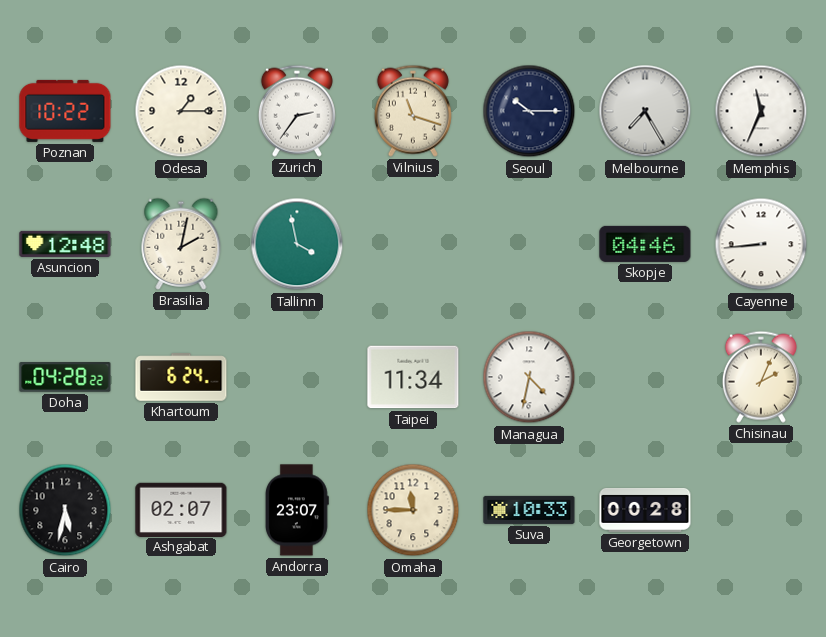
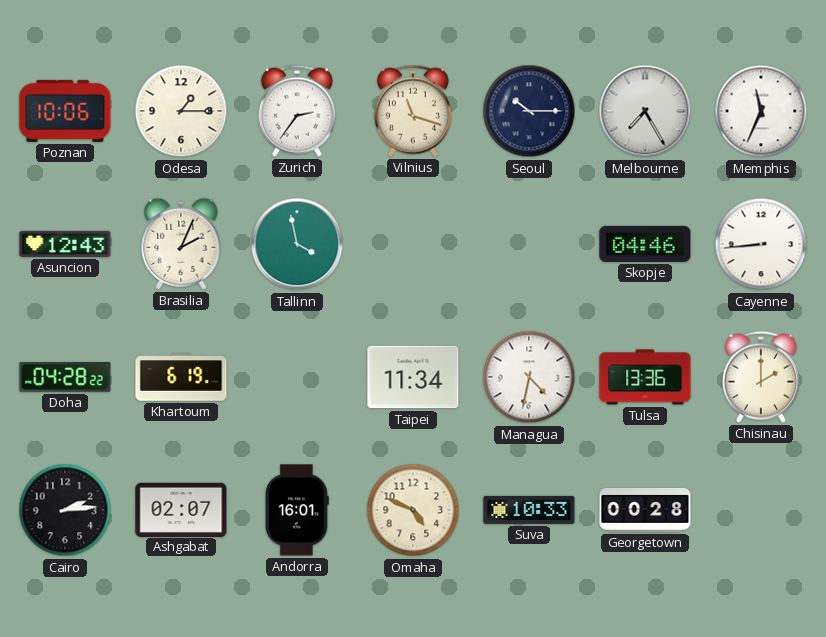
Poznan: 10:22 -> 10:06 (65, 111)
Asuncion: 12:48 -> 12:43 (65, 244)
Brasilia: 2:02 -> 2:04 (181, 244)
Khartoum: 6:24 -> 6:19 (181, 377)
Tulsa: none -> 13:36 (645, 377)
Chisinau: 2:04 -> 2:00 (761, 377)
Cairo: 5:32 -> 2:14 (65, 510)
Andorra: 23:07 -> 16:01 (297, 510)
Omaha: 11:45 -> 4:49 (413, 510)
